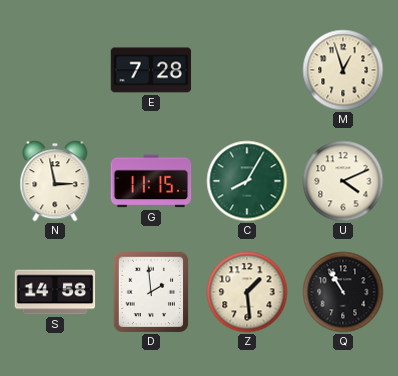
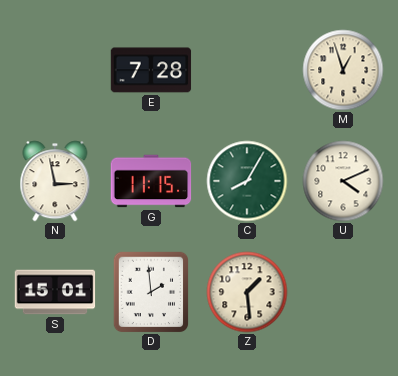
S: 14:58 -> 15:01 (55, 292)
Q: 10:55 -> none (343, 292)
